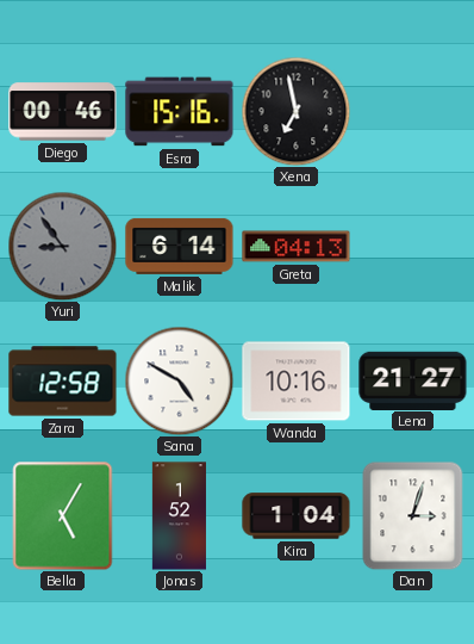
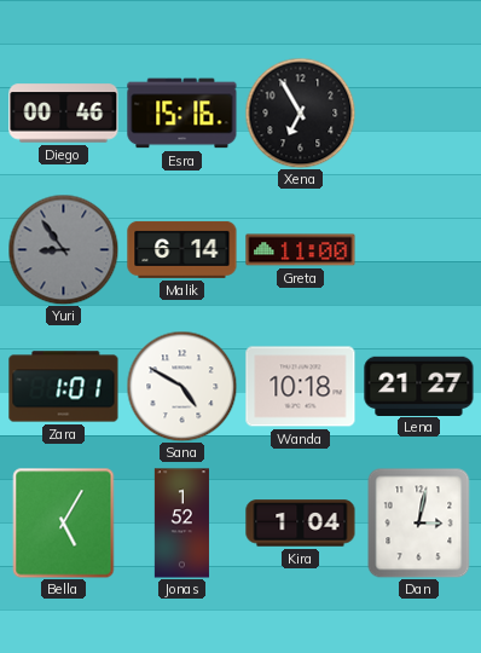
Xena: 6:58 -> 6:55 (300, 112)
Greta: 04:13 -> 11:00 (301, 250)
Zara: 12:58 -> 1:01 (64, 387)
Wanda: 10:16 -> 10:18 (301, 387)
Dan: 3:03 -> 3:02 (419, 522)
